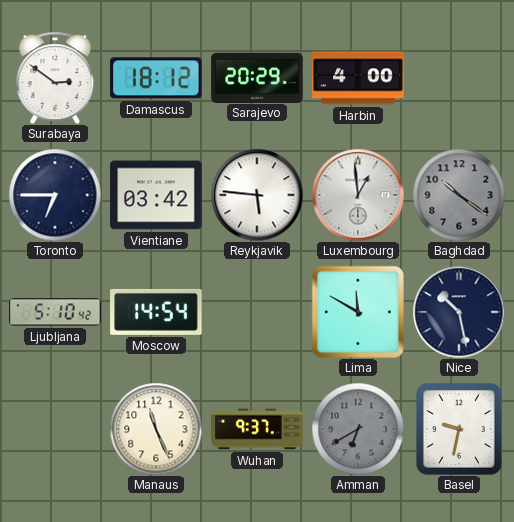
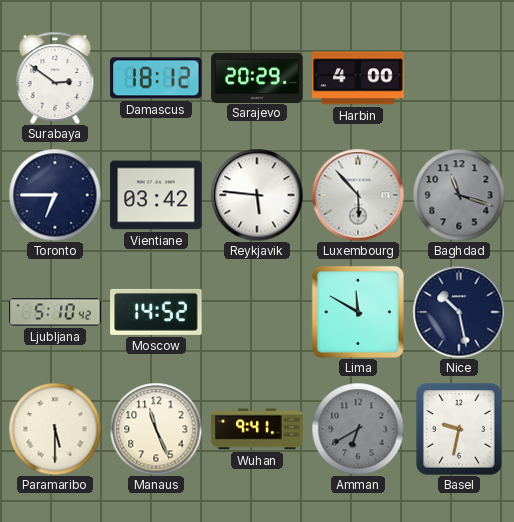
Luxembourg: 12:59 -> 5:53 (358, 195)
Baghdad: 10:21 -> 11:18 (459, 195)
Moscow: 14:54 -> 14:52 (156, 312)
Paramaribo: none -> 5:30 (55, 429)
Wuhan: 9:37 -> 9:41 (257, 429)
